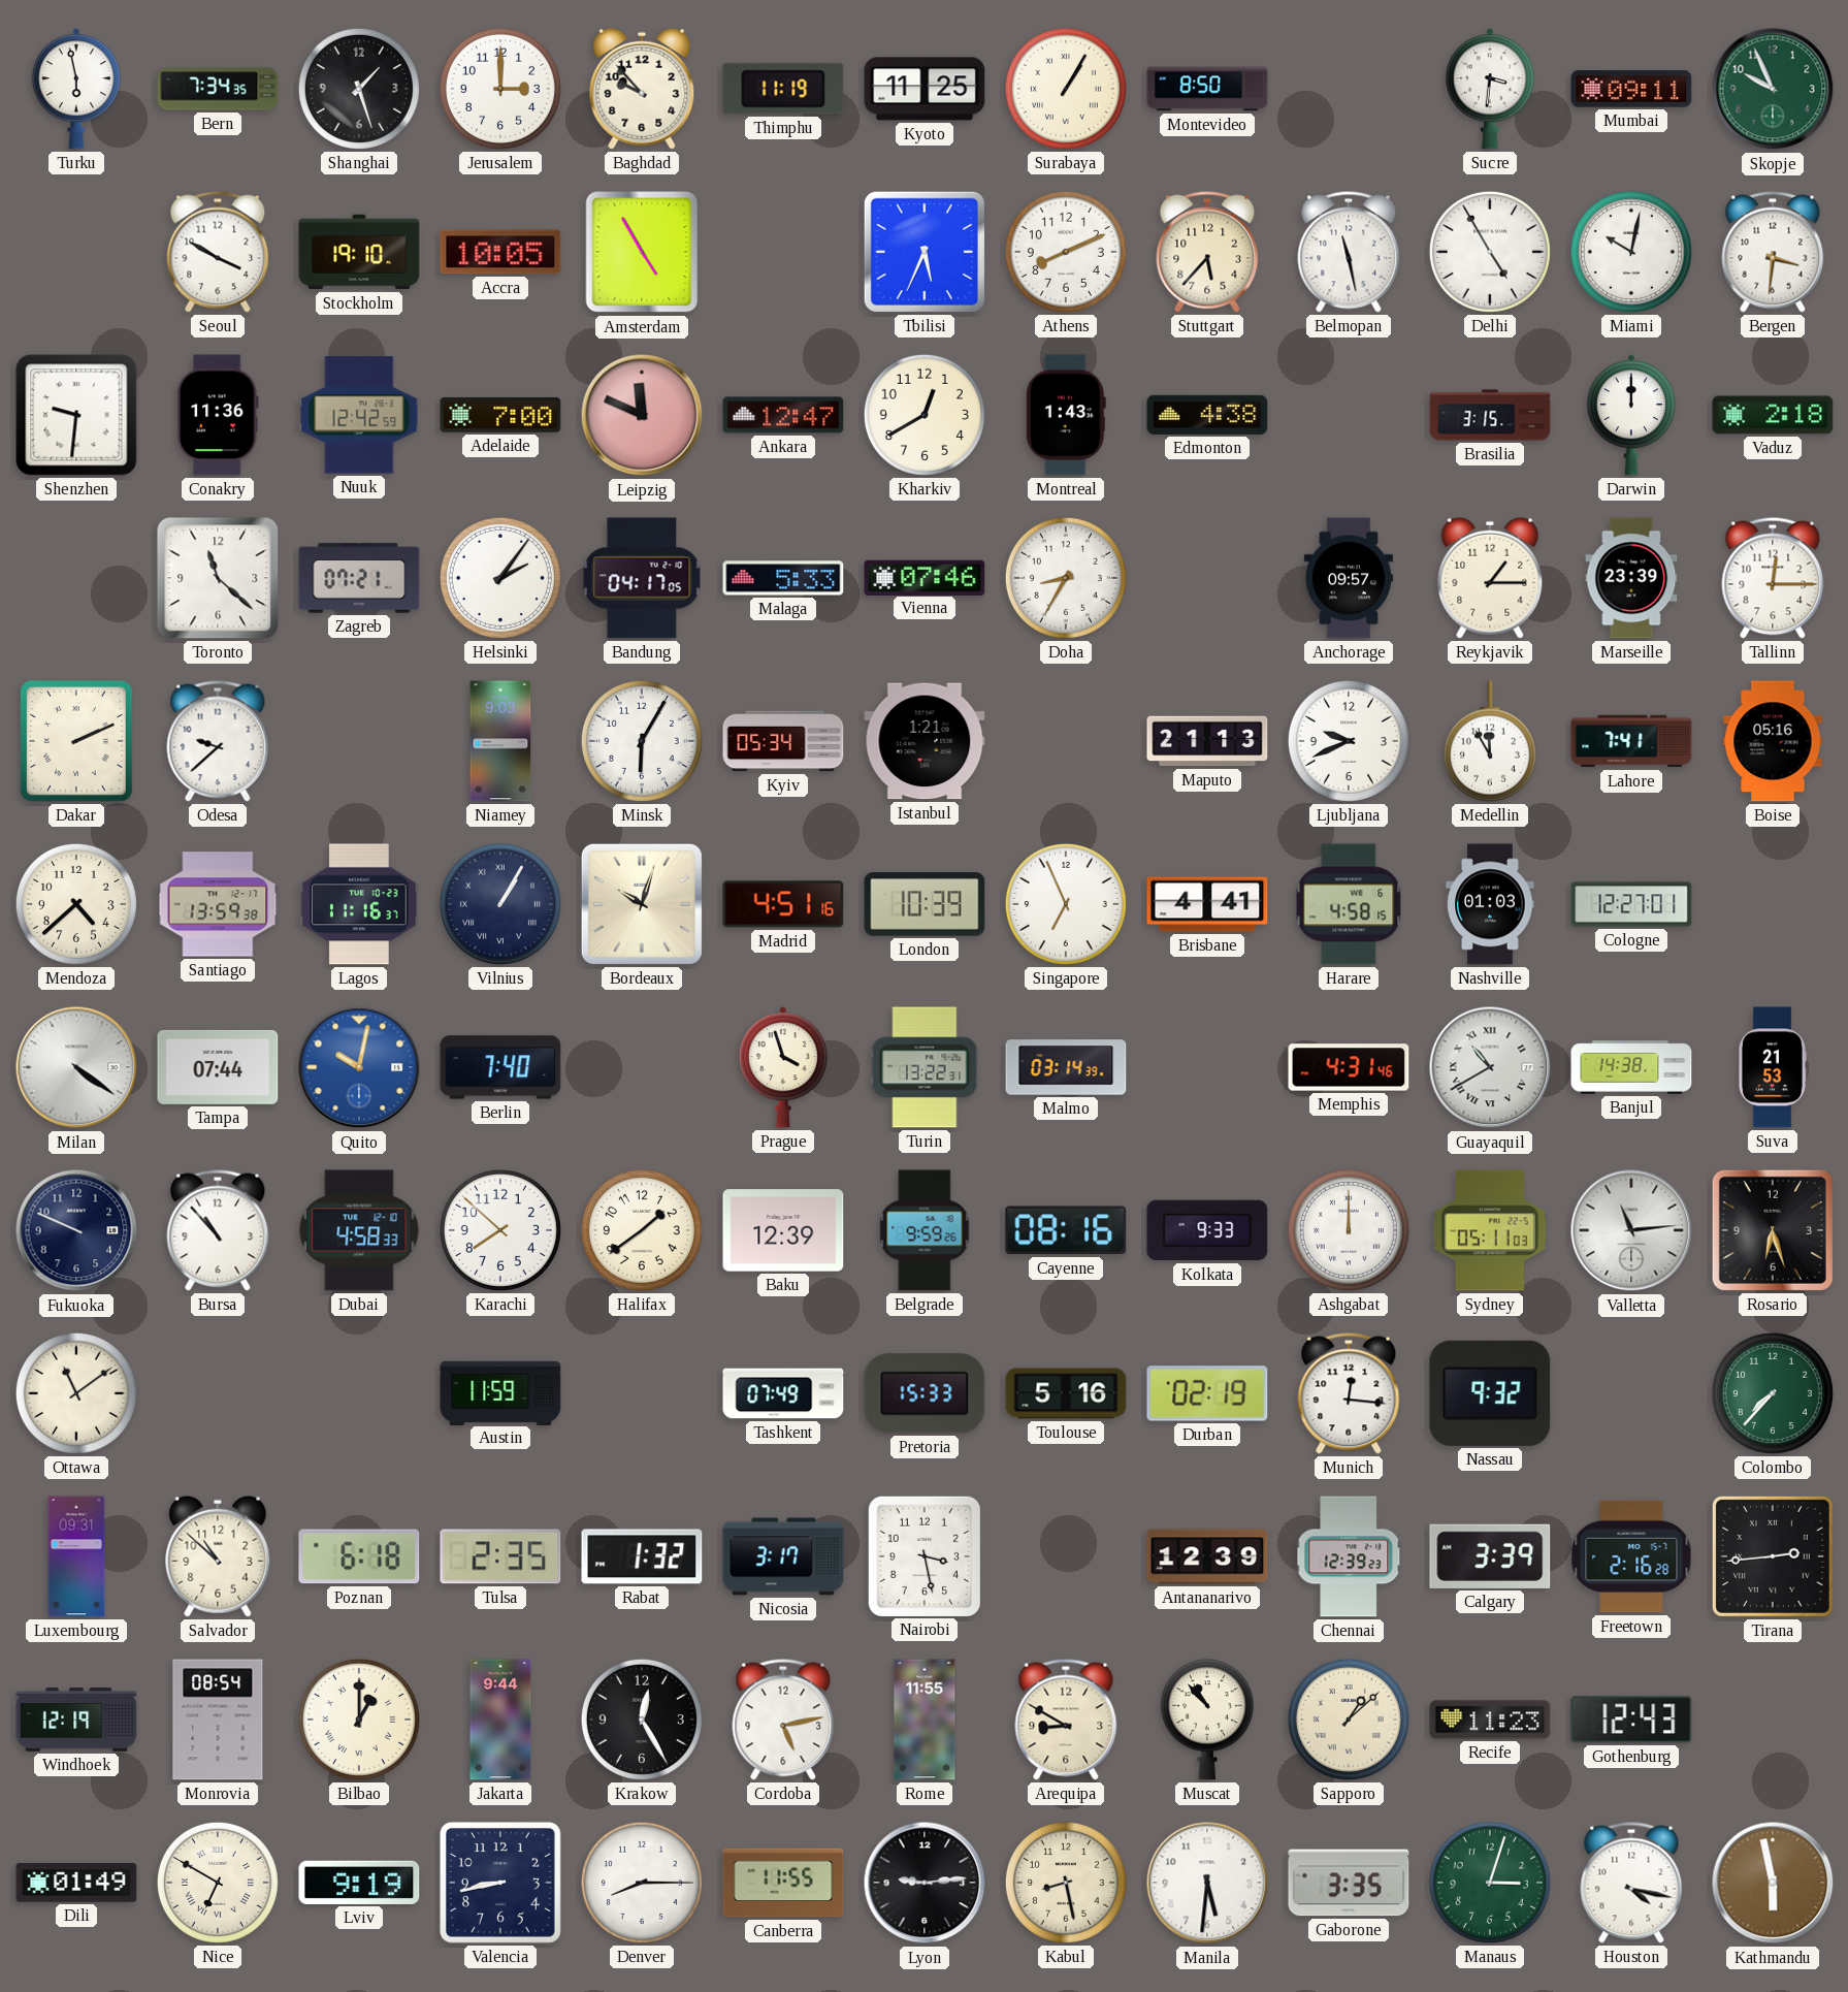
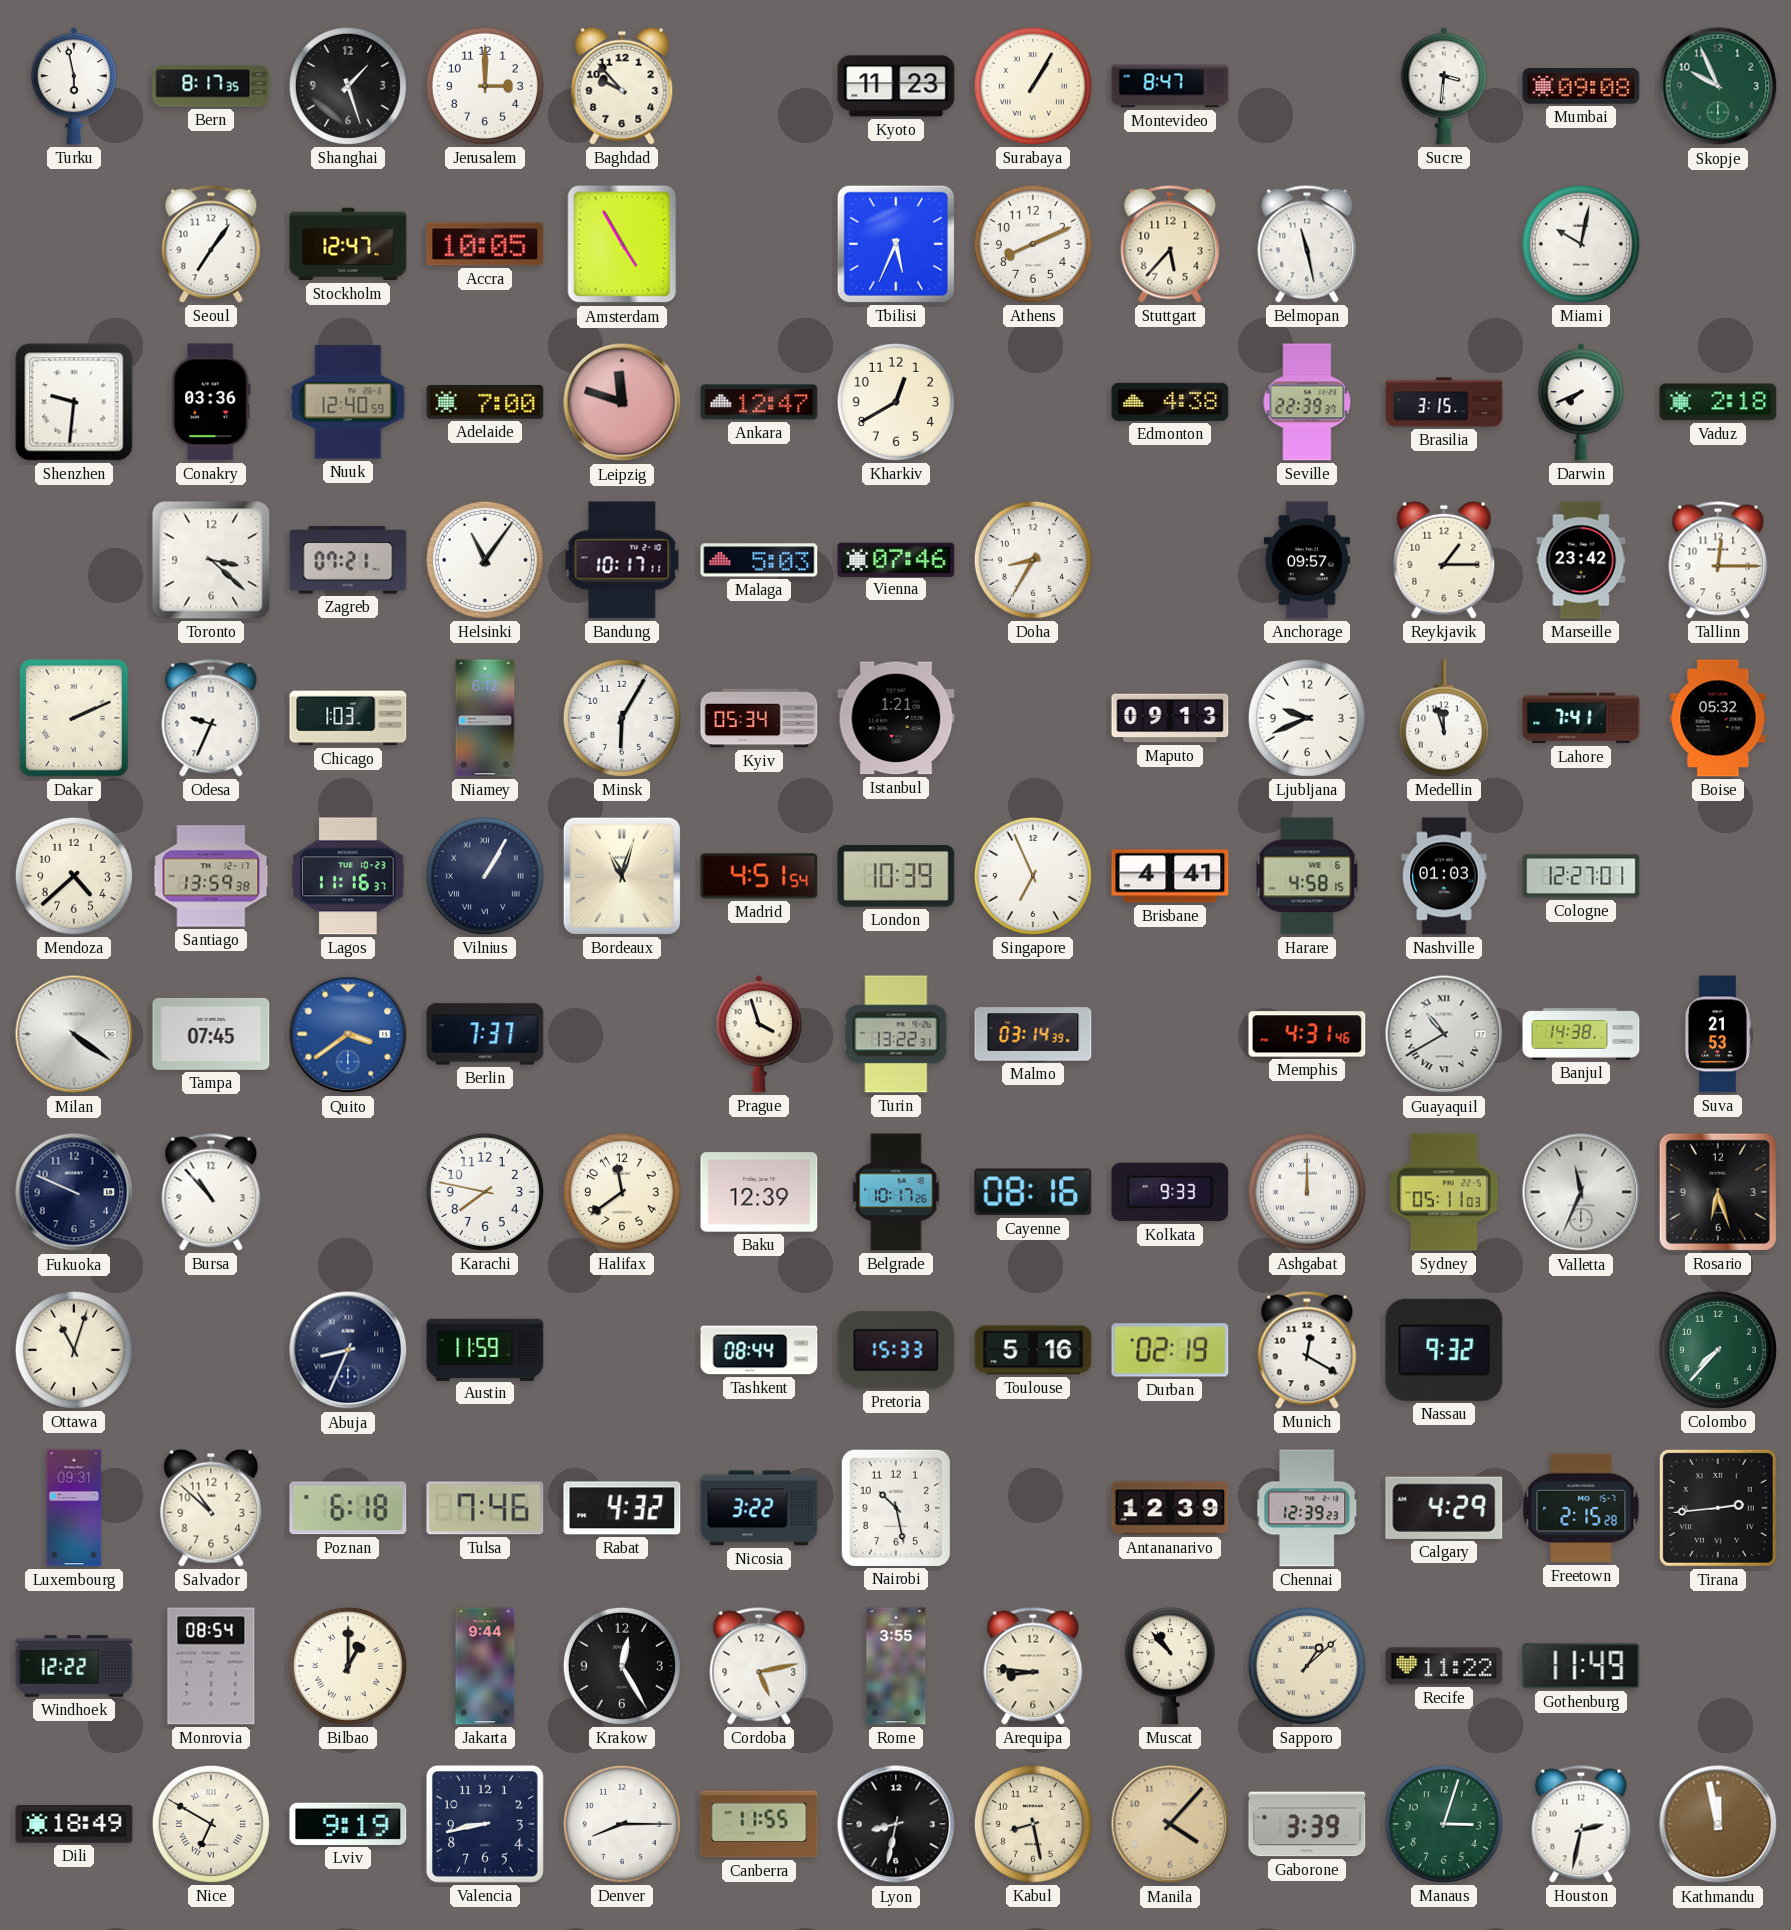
Bern: 7:34 -> 8:17 (211, 86)
Thimphu: 11:19 -> none (783, 89)
Kyoto: 11:25 -> 11:23 (896, 86)
Montevideo: 8:50 -> 8:47 (1170, 86)
Mumbai: 09:11 -> 09:08 (1581, 86)
Seoul: 3:50 -> 7:06 (211, 244)
Stockholm: 19:10 -> 12:47 (348, 244)
Delhi: 4:55 -> none (1490, 252)
Bergen: 3:31 -> none (1773, 252)
Conakry: 11:36 -> 03:36 (211, 402)
Nuuk: 12:42 -> 12:40 (348, 402)
Leipzig: 11:49 -> 11:48 (622, 402)
Montreal: 1:43 -> none (1066, 415)
Seville: none -> 22:39 (1307, 402)
Darwin: 12:00 -> 7:41 (1581, 402)
Toronto: 11:22 -> 3:22 (211, 560)
Helsinki: 2:06 -> 11:06 (485, 560)
Bandung: 04:17 -> 10:17 (622, 560)
Malaga: 5:33 -> 5:03 (759, 560)
Marseille: 23:39 -> 23:42 (1581, 560)
Odesa: 9:38 -> 9:34 (211, 718)
Chicago: none -> 1:03 (348, 718)
Niamey: 9:03 -> 6:12 (485, 718)
Maputo: 21:13 -> 09:13 (1170, 718)
Medellin: 11:55 -> 11:57 (1444, 718)
Boise: 05:16 -> 05:32 (1718, 718)
Bordeaux: 10:03 -> 11:03 (622, 876)
Madrid: 4:51:16 -> 4:51:54 (759, 876)
Tampa: 07:44 -> 07:45 (211, 1034)
Quito: 10:02 -> 3:39 (348, 1034)
Berlin: 7:40 -> 7:37 (485, 1034)
Dubai: 4:58 -> none (359, 1230)
Karachi: 7:52 -> 7:47 (485, 1192)
Halifax: 1:39 -> 11:39 (622, 1192)
Belgrade: 9:59 -> 10:17 (896, 1192)
Valletta: 11:14 -> 11:34 (1581, 1192)
Ottawa: 11:09 -> 11:03 (74, 1350)
Abuja: none -> 8:34 (348, 1350)
Tashkent: 07:49 -> 08:44 (759, 1350)
Munich: 12:16 -> 12:20 (1307, 1350)
Tulsa: 2:35 -> 7:46 (485, 1508)
Rabat: 1:32 -> 4:32 (622, 1508)
Nicosia: 3:17 -> 3:22 (759, 1508)
Nairobi: 3:28 -> 10:28 (895, 1507)
Calgary: 3:39 -> 4:29 (1444, 1508)
Freetown: 2:16 -> 2:15 (1581, 1508)
Windhoek: 12:19 -> 12:22 (74, 1666)
Rome: 11:55 -> 3:55 (896, 1666)
Arequipa: 8:50 -> 8:46 (1033, 1666)
Recife: 11:23 -> 11:22 (1444, 1666)
Gothenburg: 12:43 -> 11:49 (1581, 1666)
Dili: 01:49 -> 18:49 (74, 1824)
Lyon: 9:14 -> 8:32 (896, 1824)
Manila: 5:31 -> 4:07 (1170, 1824)
Manila dial: white -> champagne (1170, 1824)
Gaborone: 3:35 -> 3:39 (1307, 1824)
Houston: 4:17 -> 2:32 (1581, 1824)
Kathmandu: 5:58 -> 11:58 (1718, 1824)
